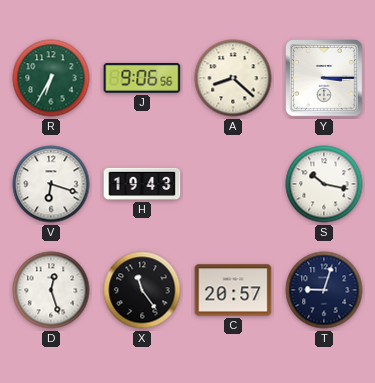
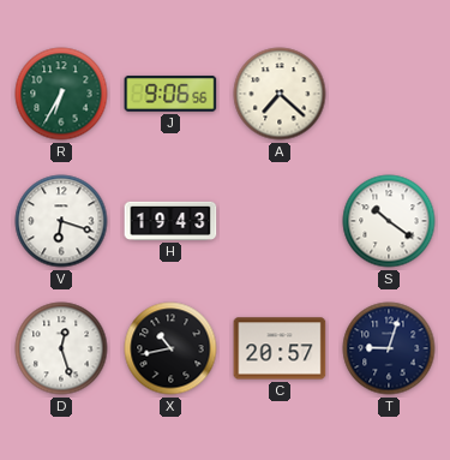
A: 8:22 -> 7:22 (280, 94)
Y: 3:15 -> none (324, 78)
S: 10:17 -> 10:21 (389, 221)
X: 11:24 -> 10:43 (170, 348)
